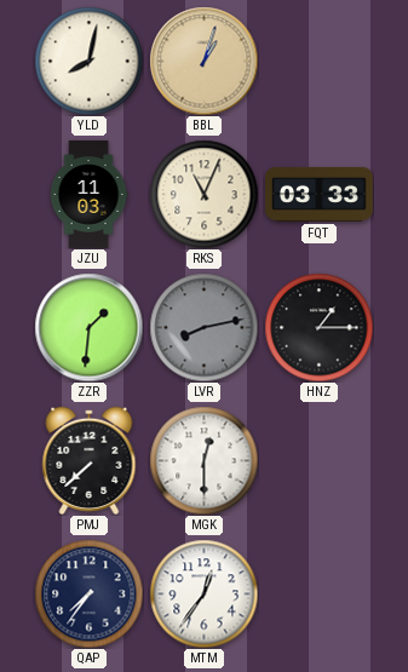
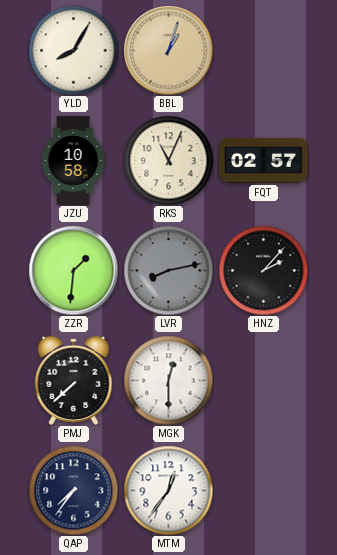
YLD: 8:02 -> 8:05 (73, 50)
JZU: 11:03 -> 10:58 (73, 161)
FQT: 03:33 -> 02:57 (264, 161)
HNZ: 1:15 -> 2:07 (263, 270)
